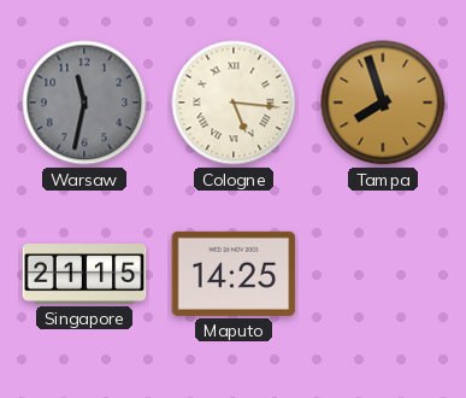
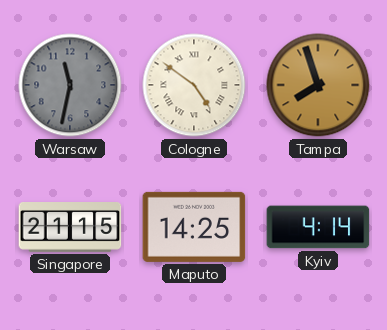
Cologne: 5:16 -> 4:51 (194, 85)
Kyiv: none -> 4:14 (318, 227)
